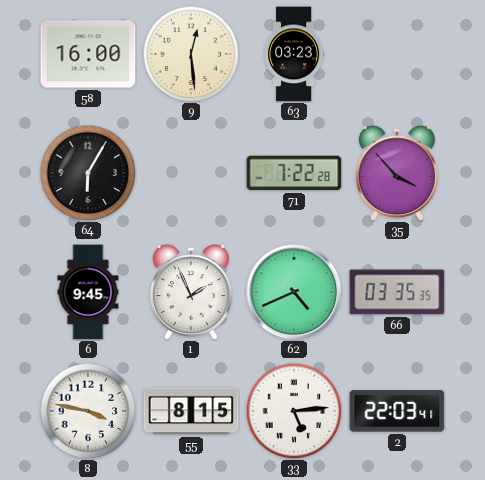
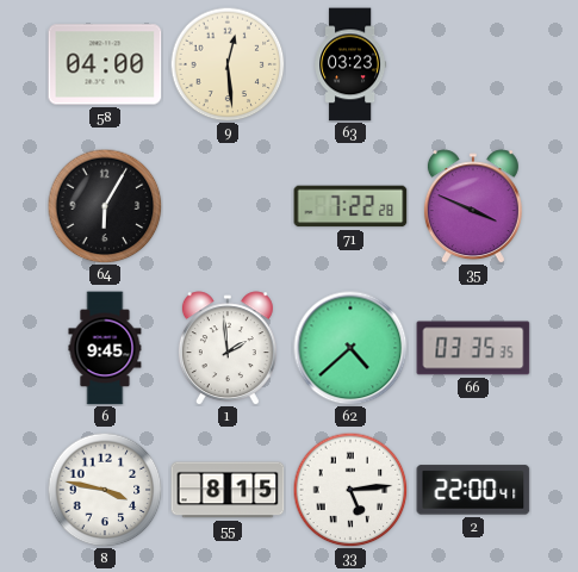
58: 16:00 -> 04:00 (105, 64)
35: 3:53 -> 3:49 (473, 206)
1: 1:56 -> 1:59 (228, 348)
62: 4:41 -> 4:38 (350, 348)
2: 22:03 -> 22:00 (473, 490)
